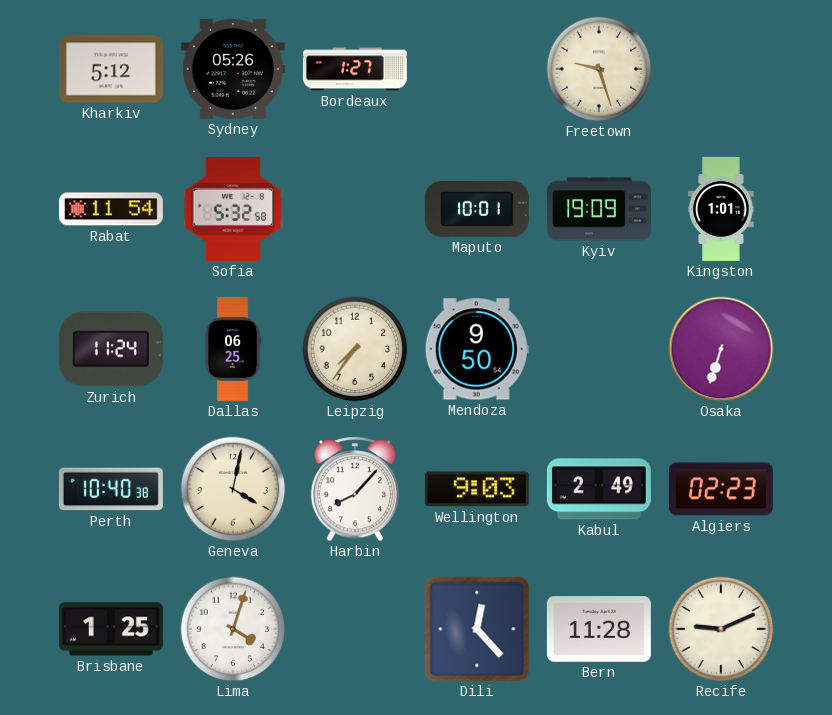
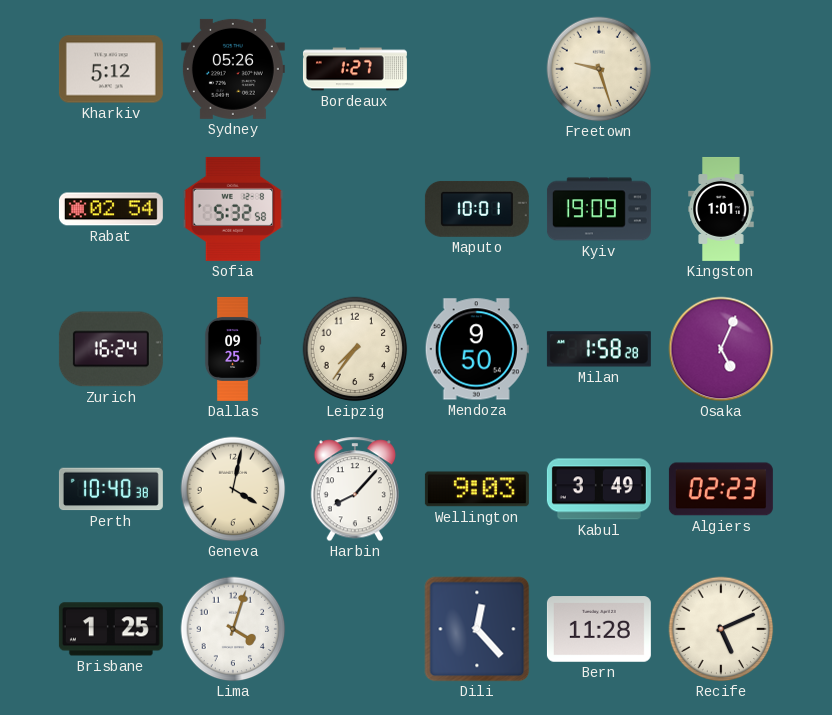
Rabat: 11:54 -> 02:54 (111, 209)
Zurich: 11:24 -> 16:24 (111, 349)
Dallas: 06:25 -> 09:25 (233, 349)
Milan: none -> 1:58 (599, 349)
Osaka: 6:33 -> 5:04 (721, 349)
Kabul: 2:49 -> 3:49 (599, 489)
Recife: 9:11 -> 5:11 (721, 629)
